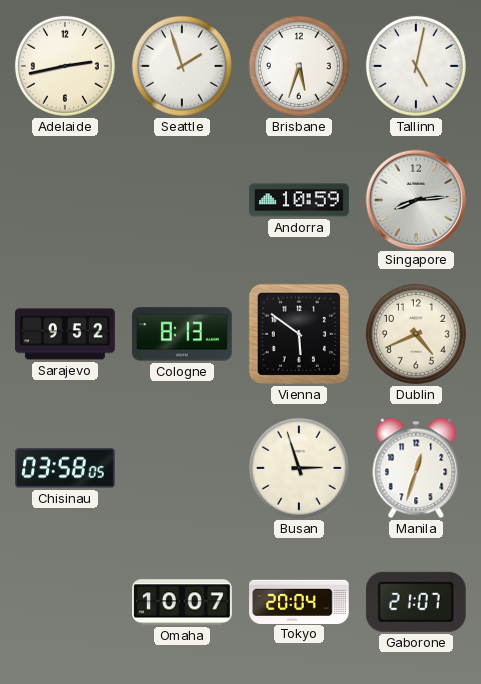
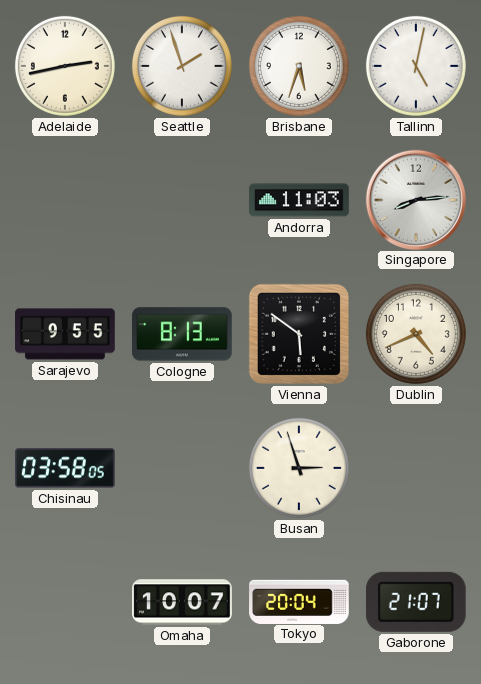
Andorra: 10:59 -> 11:03 (299, 200)
Sarajevo: 9:52 -> 9:55 (65, 334)
Manila: 12:33 -> none (416, 468)
